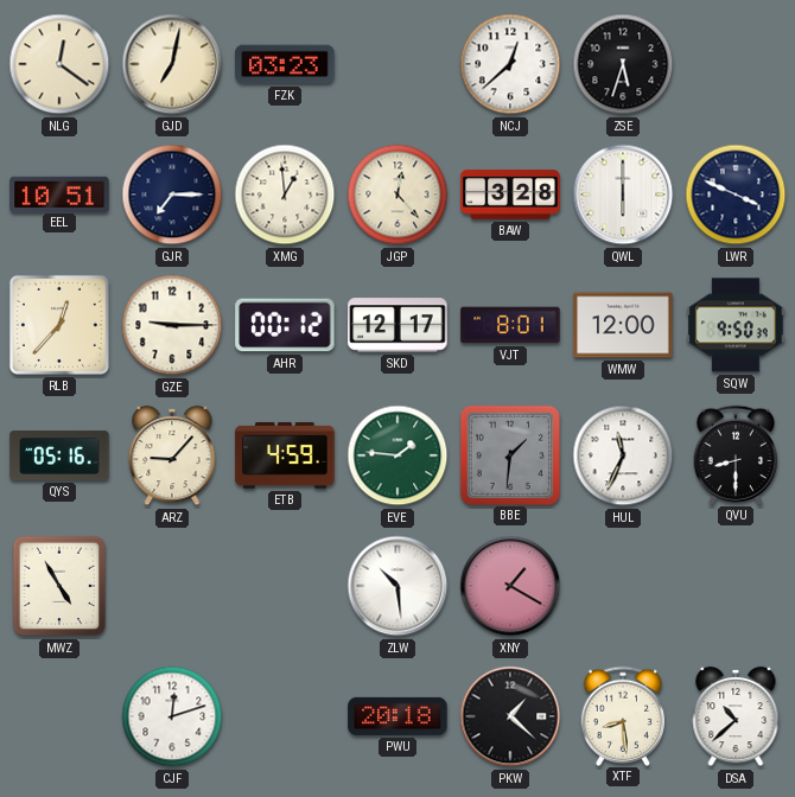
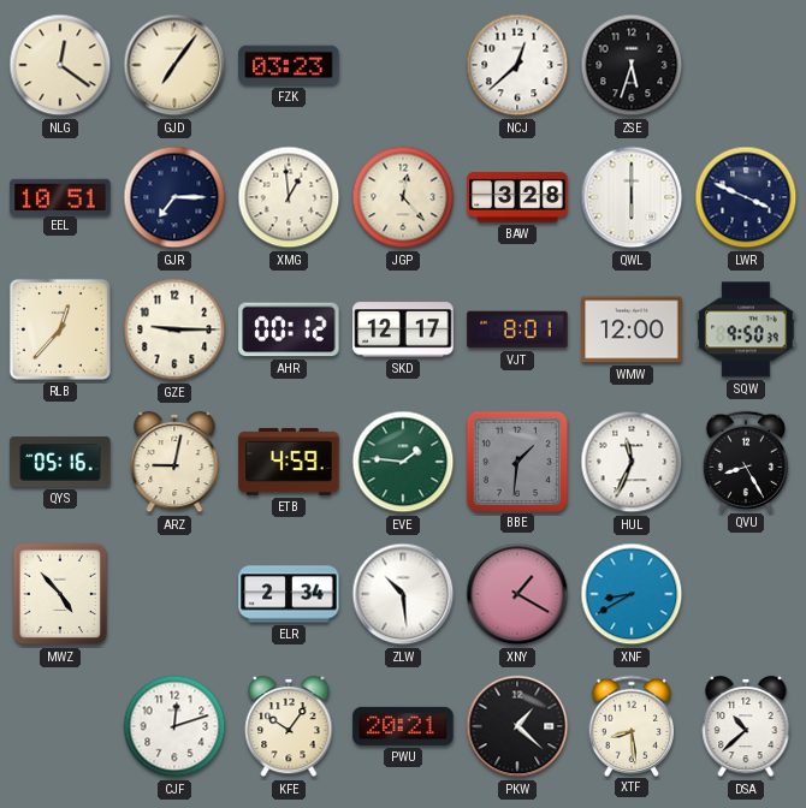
GJD: 7:02 -> 7:06 (174, 65)
ARZ: 9:07 -> 9:02 (174, 462)
QVU: 8:30 -> 8:25 (746, 461)
MWZ: 4:55 -> 4:53 (60, 594)
ELR: none -> 2:34 (289, 594)
XNF: none -> 8:40 (632, 594)
KFE: none -> 10:06 (289, 726)
PWU: 20:18 -> 20:21 (403, 726)
